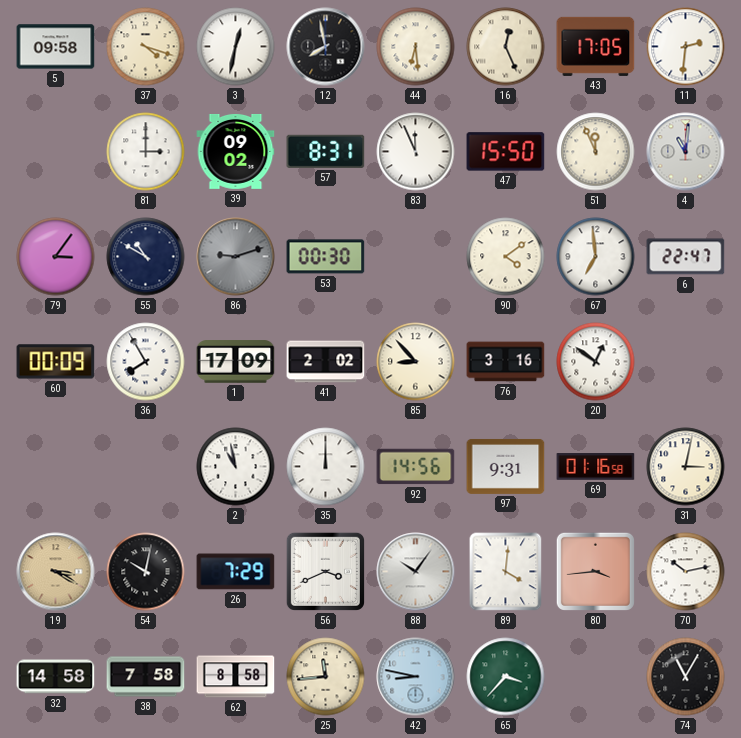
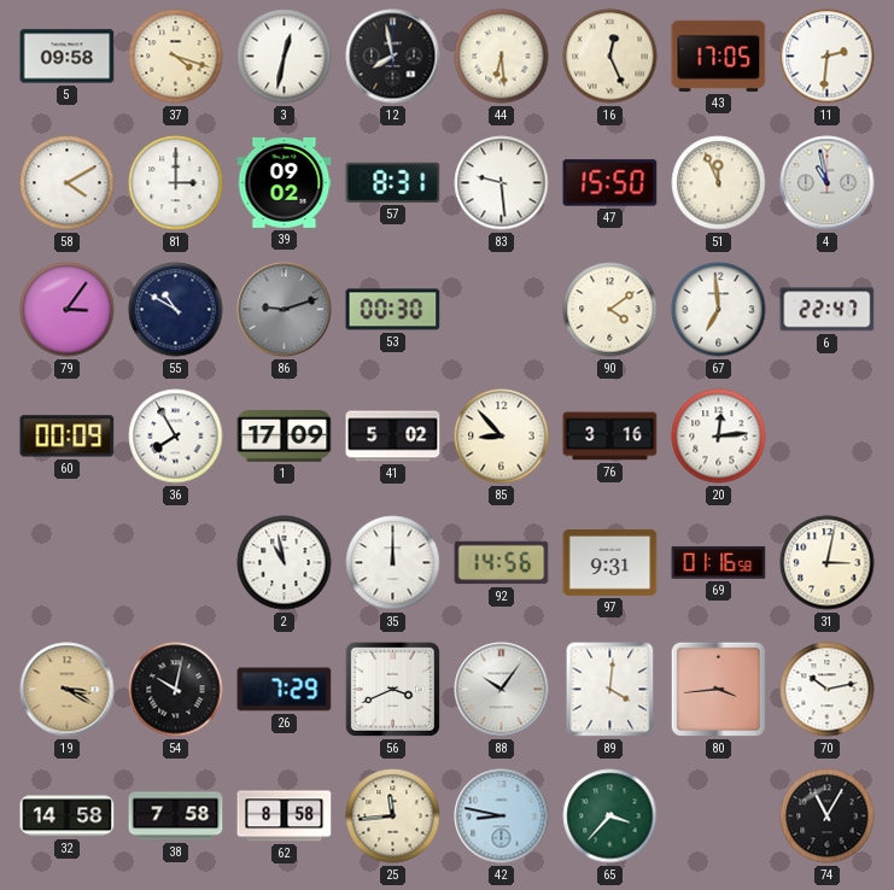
58: none -> 4:10 (68, 183)
83: 11:56 -> 9:29 (502, 183)
4: 11:01 -> 10:58 (828, 183)
41: 2:02 -> 5:02 (393, 437)
20: 12:51 -> 12:14 (719, 437)
